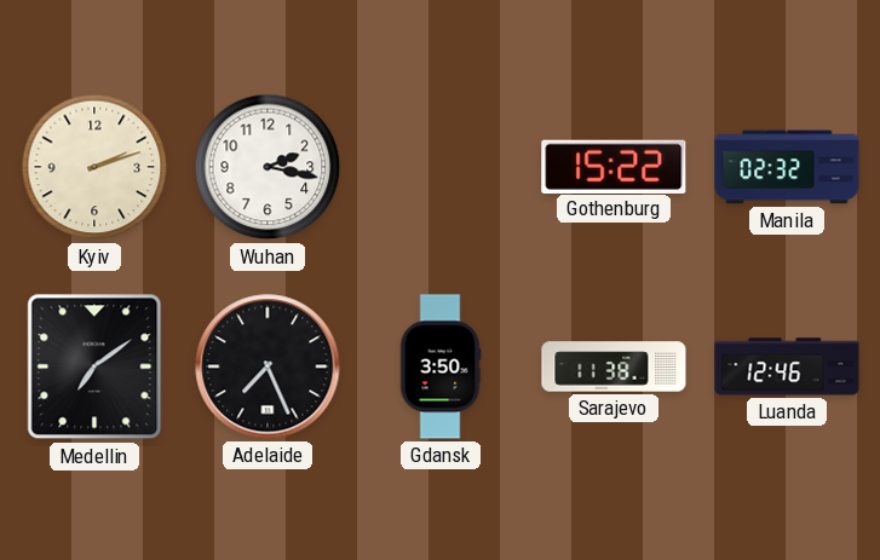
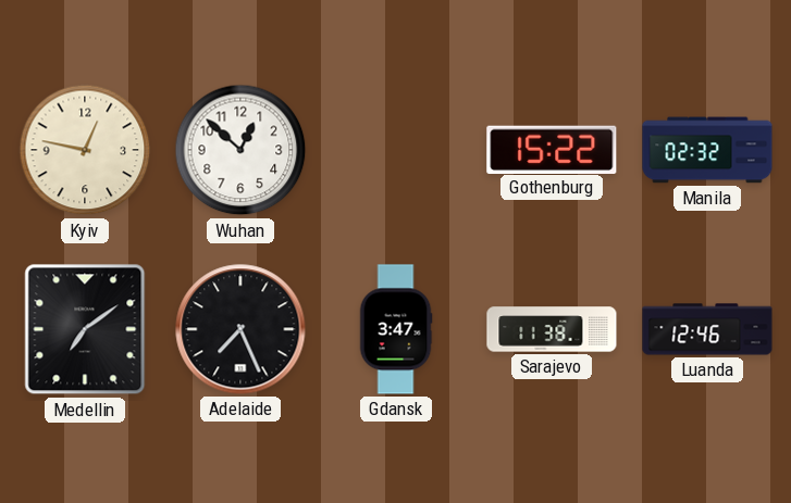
Kyiv: 2:12 -> 12:47 (85, 150)
Wuhan: 2:17 -> 12:52 (240, 150)
Gdansk: 3:50 -> 3:47 (396, 329)
